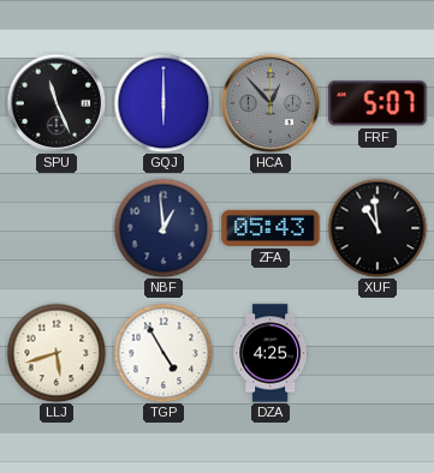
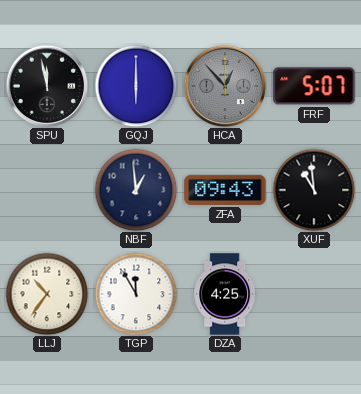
SPU: 11:26 -> 11:58 (47, 86)
ZFA: 05:43 -> 09:43 (225, 190)
LLJ: 5:42 -> 10:36 (47, 294)
TGP: 4:55 -> 11:55 (136, 294)
